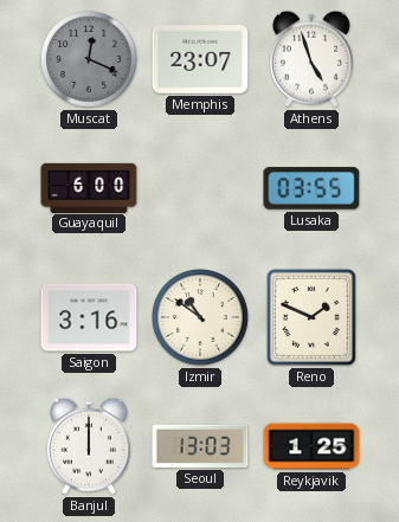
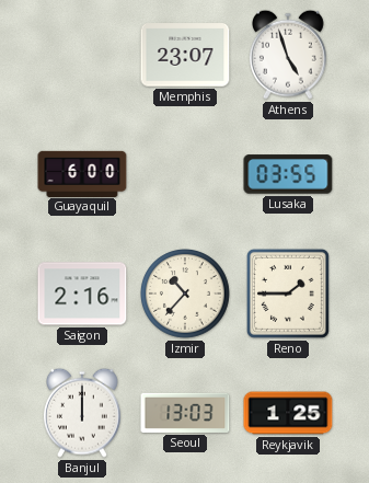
Muscat: 12:19 -> none (90, 60)
Saigon: 3:16 -> 2:16 (82, 294)
Izmir: 10:51 -> 10:37 (186, 295)
Reno: 1:49 -> 1:45 (288, 294)
